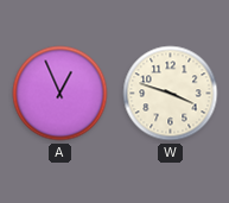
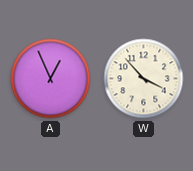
W: 3:48 -> 3:53 (144, 79)
